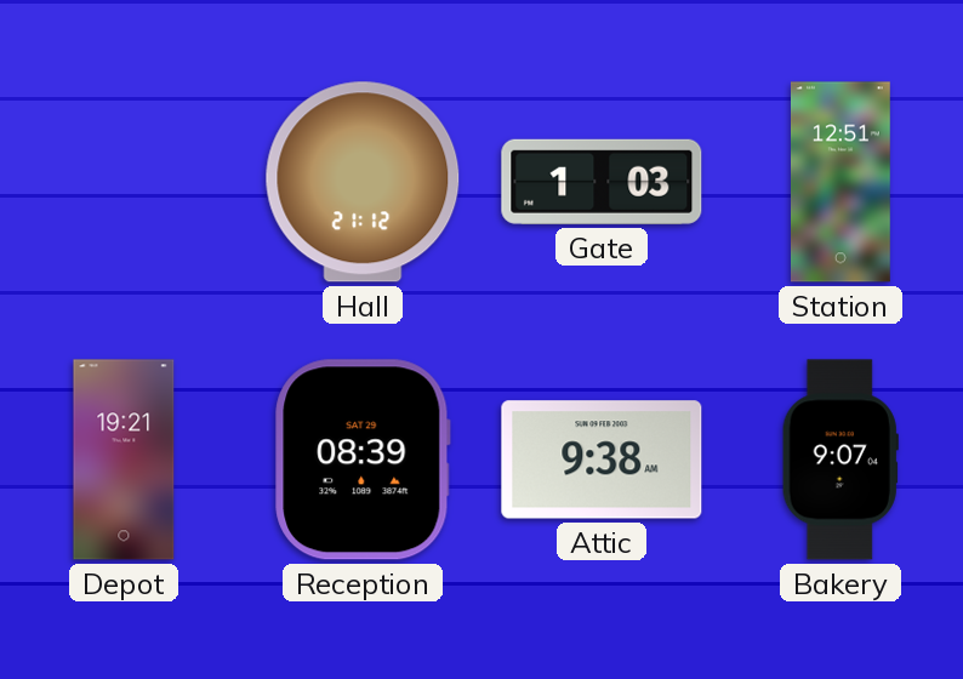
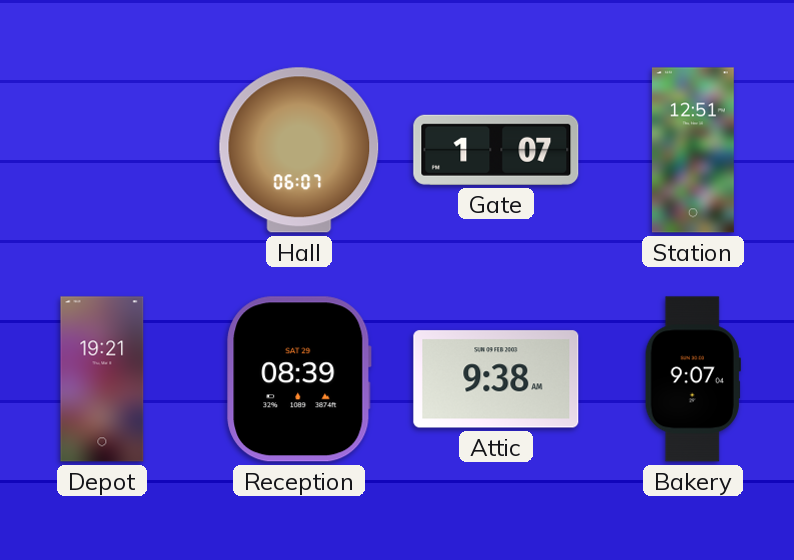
Hall: 21:12 -> 06:07 (299, 150)
Gate: 1:03 -> 1:07 (496, 150)
